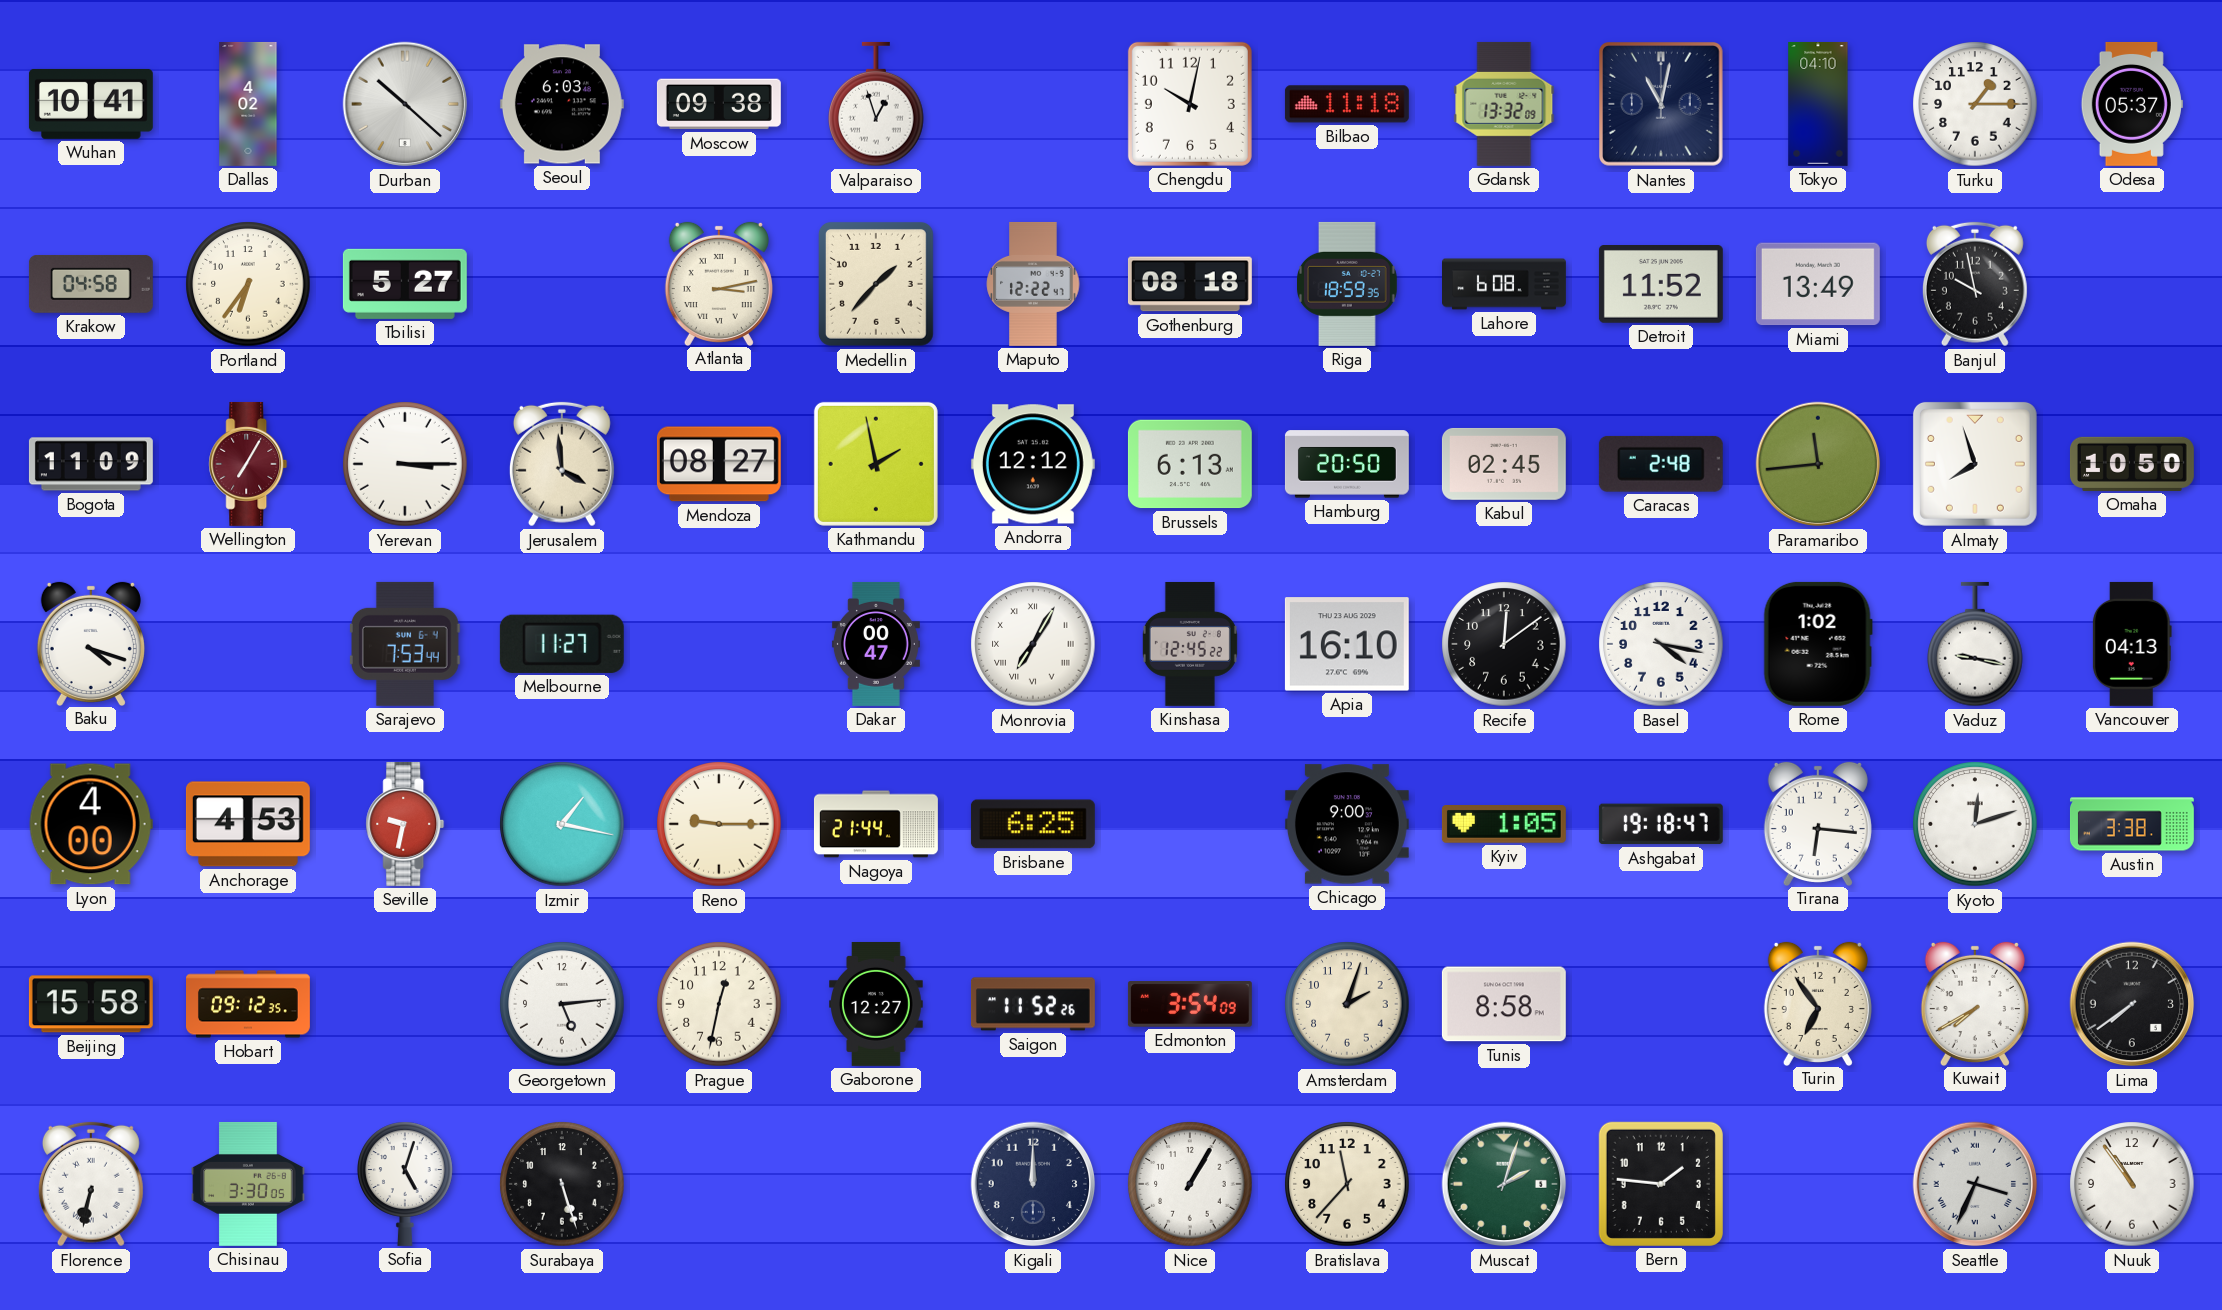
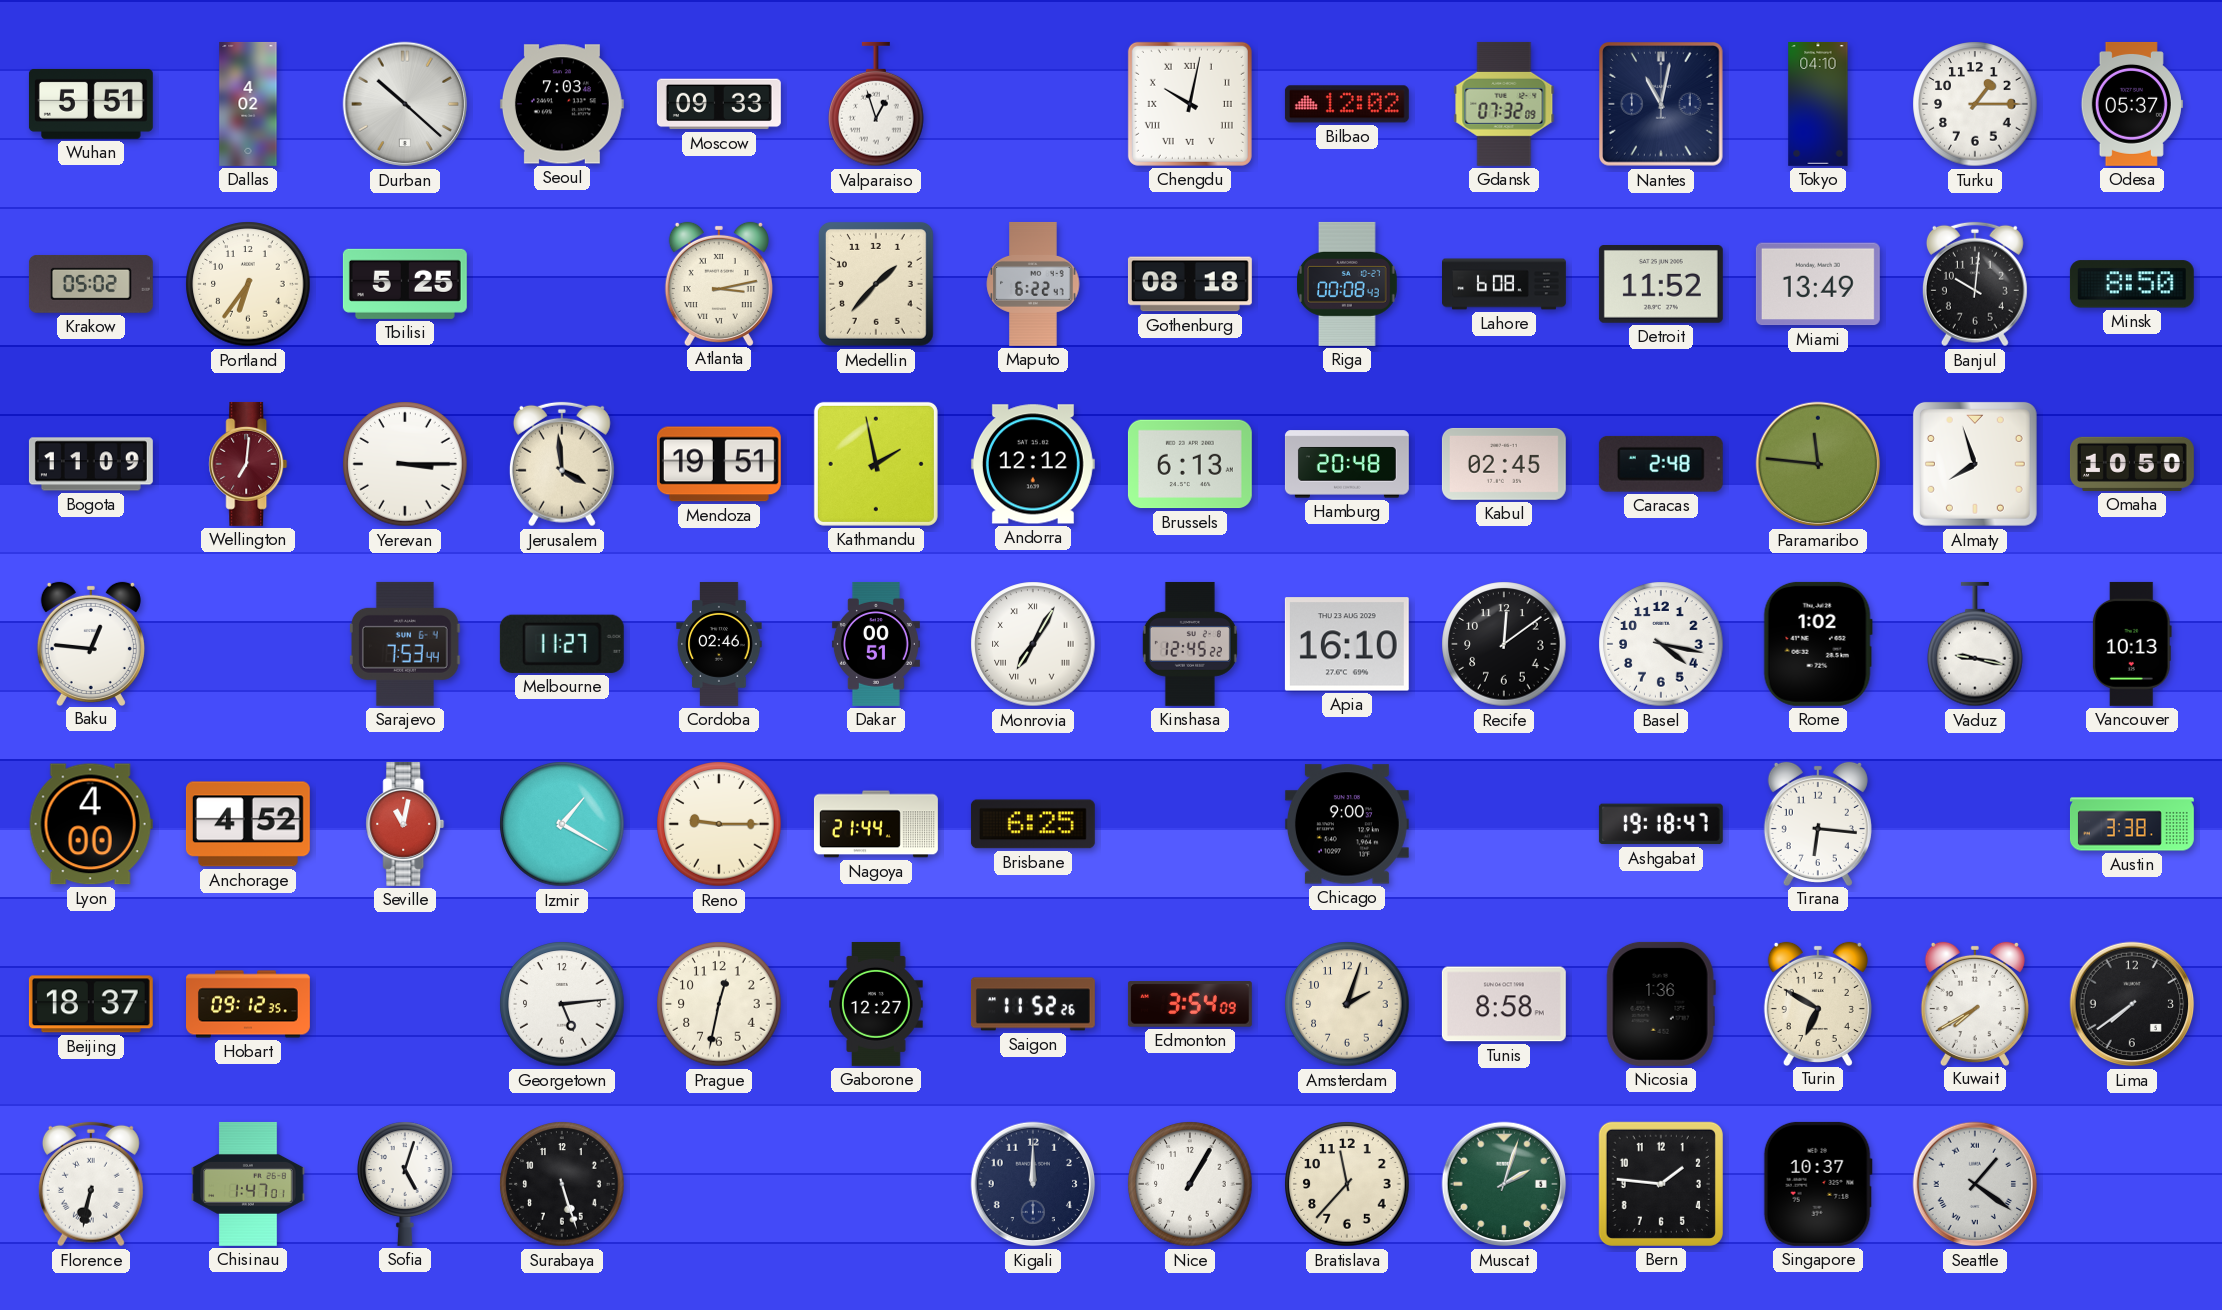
Wuhan: 10:41 -> 5:51 (91, 104)
Seoul: 6:03 -> 7:03 (562, 104)
Moscow: 09:38 -> 09:33 (719, 104)
Chengdu numerals: Arabic -> Roman (1190, 104)
Bilbao: 11:18 -> 12:02 (1347, 104)
Gdansk: 13:32 -> 07:32 (1504, 104)
Krakow: 04:58 -> 05:02 (91, 284)
Tbilisi: 5:27 -> 5:25 (405, 284)
Maputo: 12:22 -> 6:22 (1033, 284)
Riga: 18:59 -> 00:08 (1347, 284)
Banjul: 9:58 -> 10:01 (1975, 284)
Minsk: none -> 8:50 (2132, 284)
Wellington: 7:05 -> 7:01 (248, 464)
Mendoza: 08:27 -> 19:51 (719, 464)
Hamburg: 20:50 -> 20:48 (1347, 464)
Paramaribo: 11:44 -> 11:46 (1818, 464)
Baku: 4:18 -> 12:46 (91, 643)
Cordoba: none -> 02:46 (719, 644)
Dakar: 00:47 -> 00:51 (876, 644)
Vancouver: 04:13 -> 10:13 (2132, 644)
Anchorage: 4:53 -> 4:52 (248, 824)
Seville: 9:32 -> 11:02 (405, 824)
Izmir: 1:17 -> 1:20 (562, 824)
Kyiv: 1:05 -> none (1504, 824)
Kyoto: 12:12 -> none (1975, 824)
Beijing: 15:58 -> 18:37 (91, 1004)
Nicosia: none -> 1:36 (1661, 1004)
Turin: 6:54 -> 6:50 (1818, 1003)
Chisinau: 3:30 -> 1:47 (248, 1184)
Singapore: none -> 10:37 (1818, 1184)
Seattle: 3:34 -> 1:21 (1975, 1184)
Nuuk: 10:54 -> none (2132, 1184)
